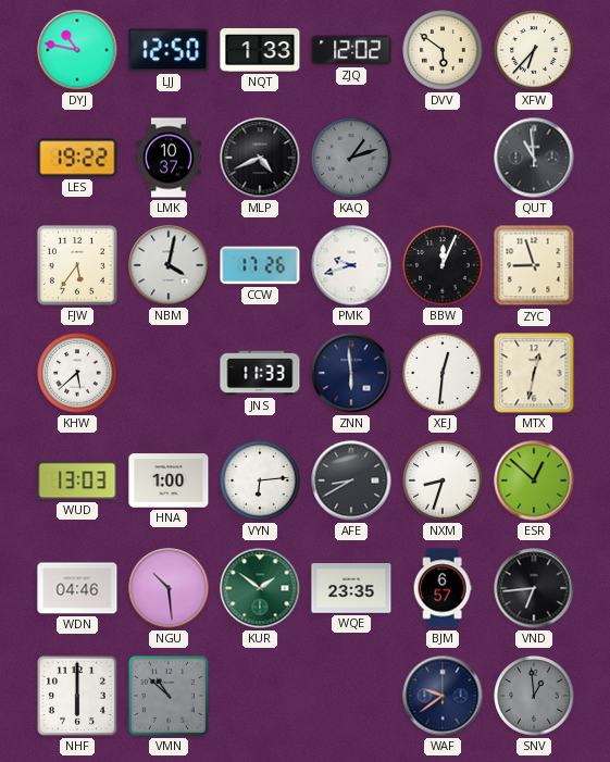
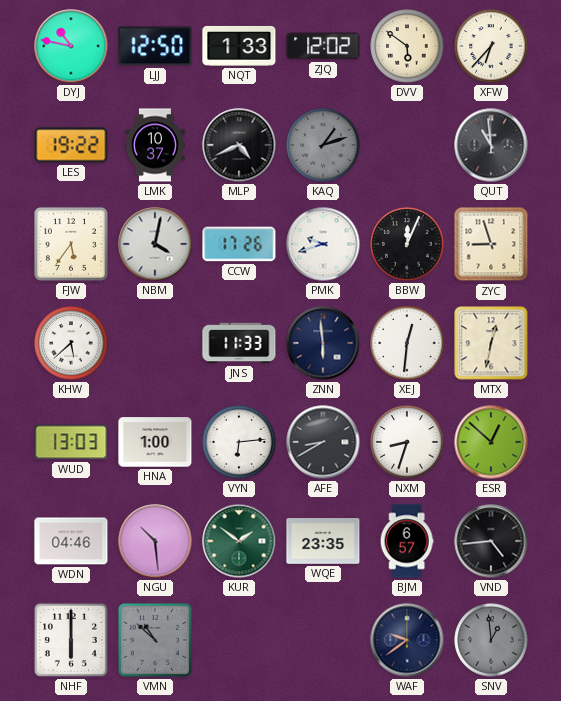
VND: 6:44 -> 4:44 (491, 541)
